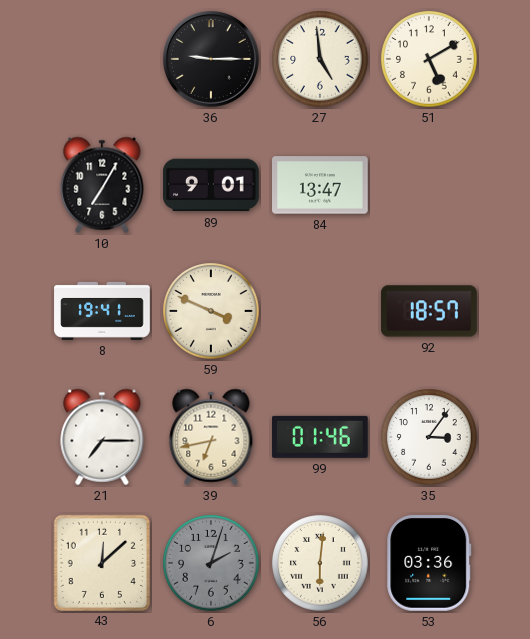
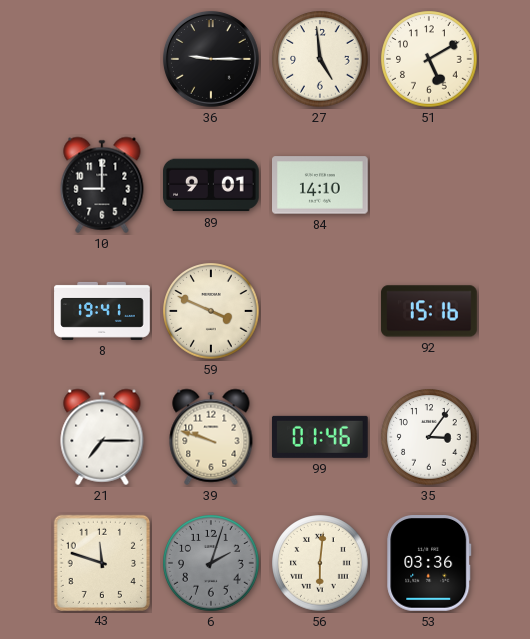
10: 7:05 -> 9:00 (102, 185)
84: 13:47 -> 14:10 (321, 185)
92: 18:57 -> 15:16 (429, 311)
39: 6:43 -> 9:48 (211, 437)
43: 12:08 -> 11:48 (101, 562)
